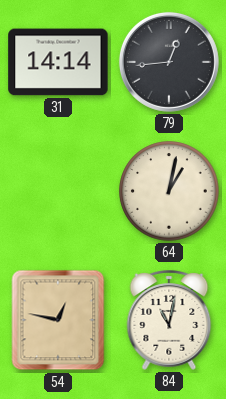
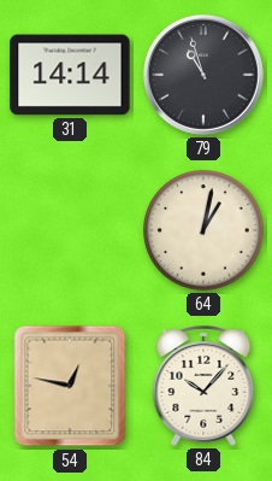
79: 12:44 -> 10:57 (203, 75)
84: 11:02 -> 10:07 (203, 386)
